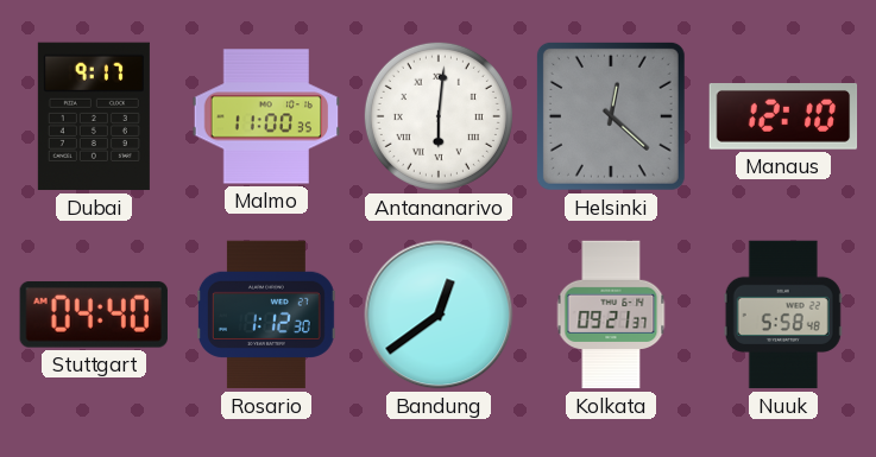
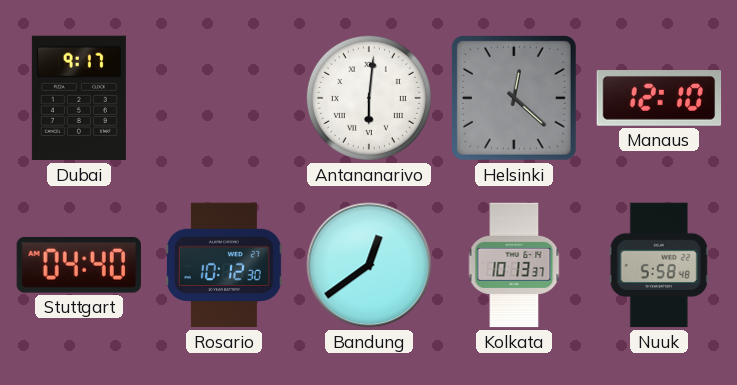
Malmo: 11:00 -> none (266, 116)
Rosario: 1:12 -> 10:12 (224, 265)
Kolkata: 09:21 -> 10:13 (514, 265)
